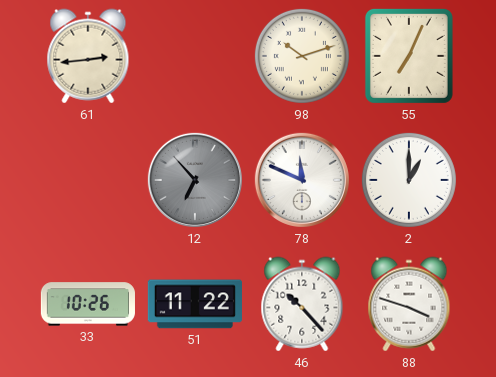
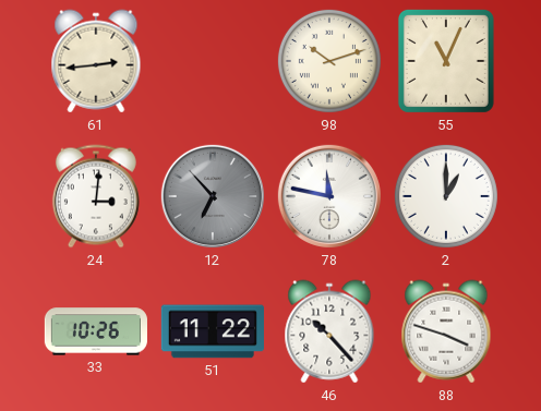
55: 7:04 -> 11:04 (446, 61)
24: none -> 3:01 (96, 196)
78: 11:49 -> 11:47 (329, 196)
